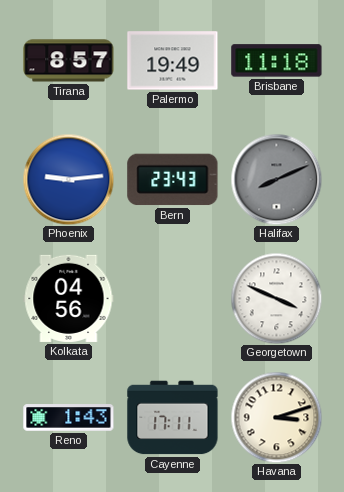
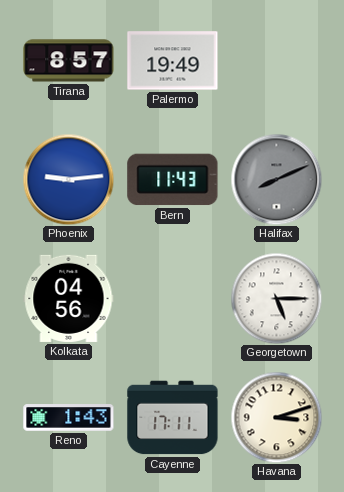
Brisbane: 11:18 -> none (277, 61)
Bern: 23:43 -> 11:43 (173, 180)
Georgetown: 3:49 -> 5:15 (276, 298)
